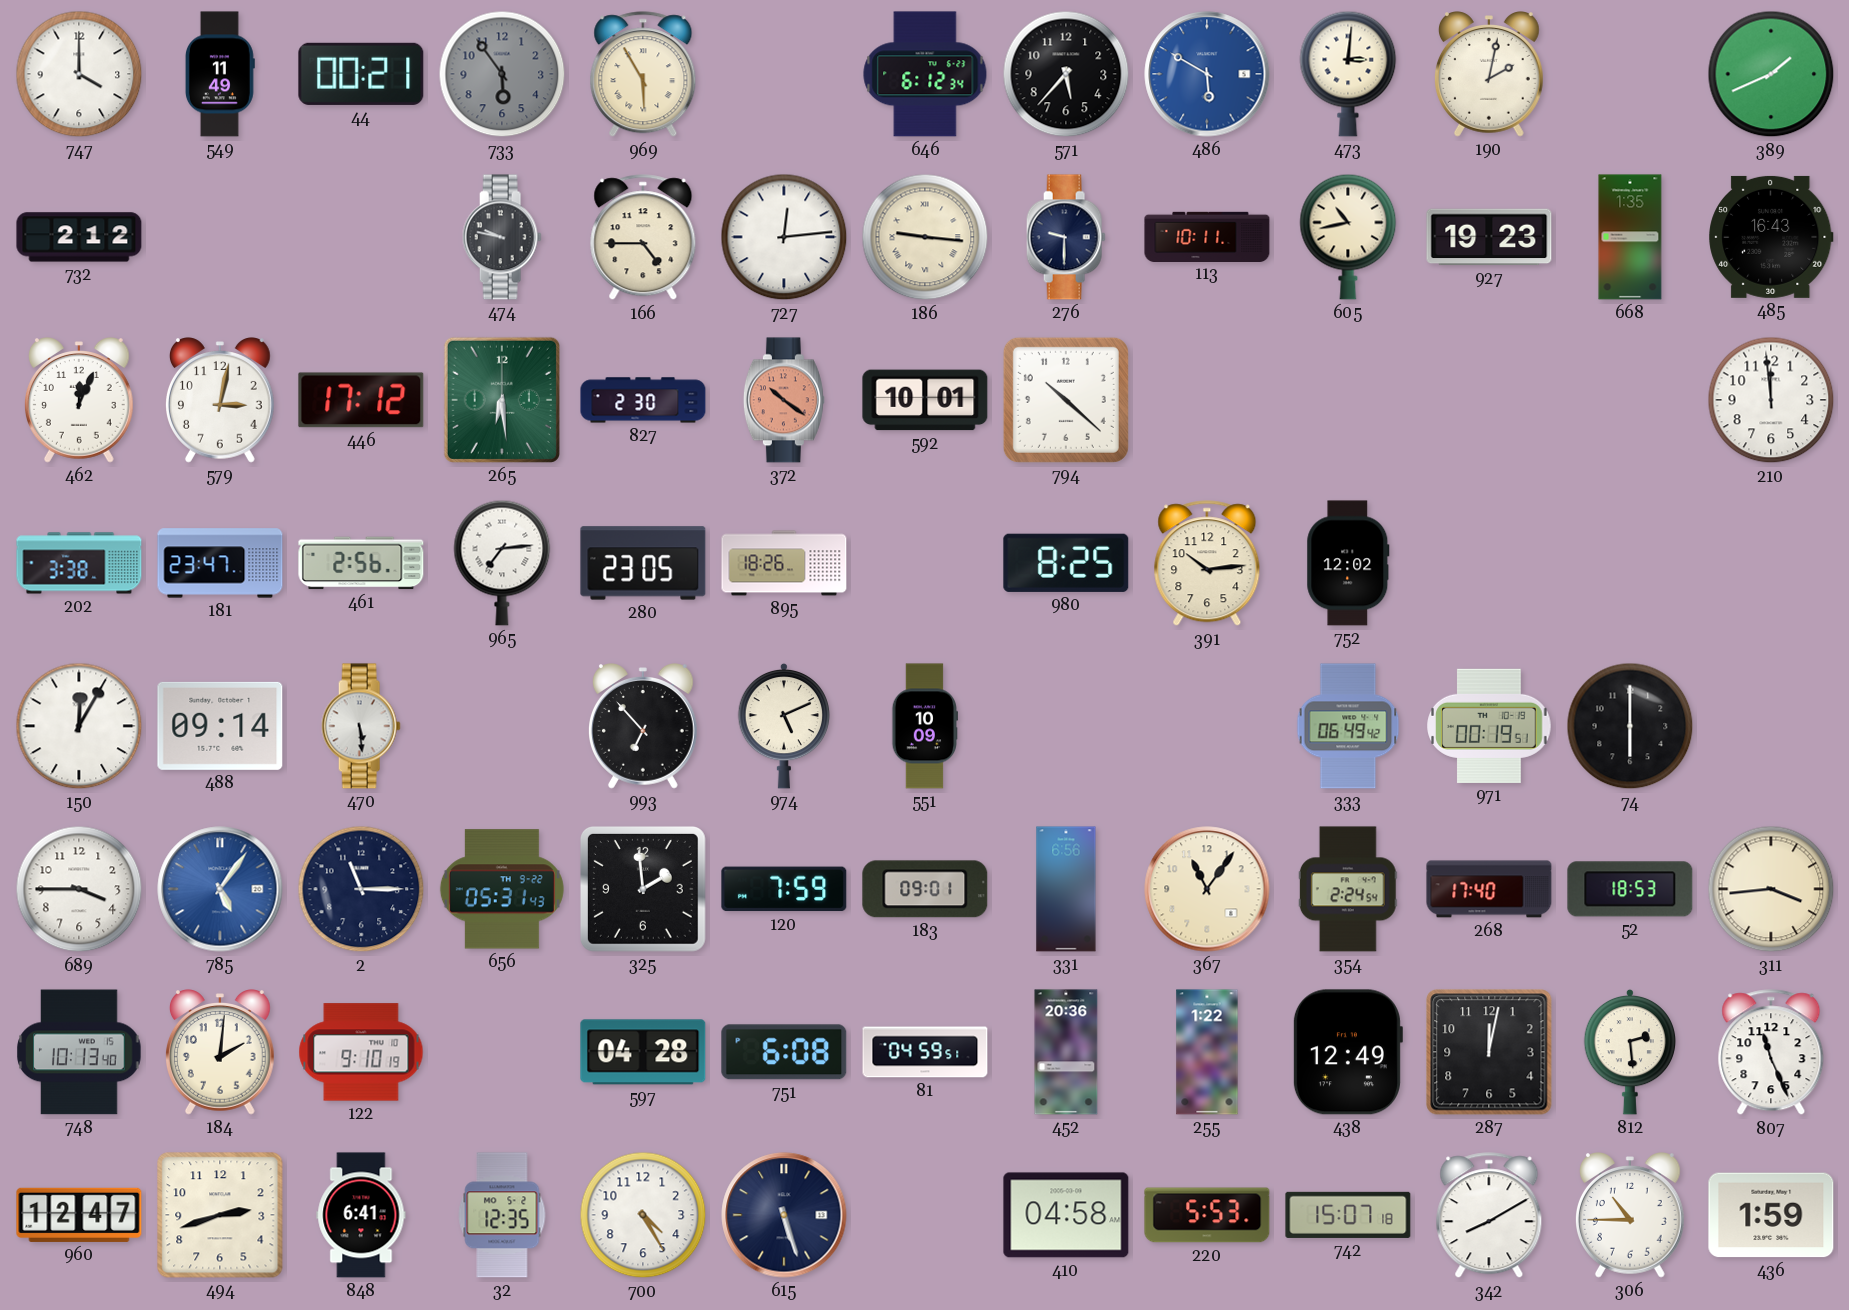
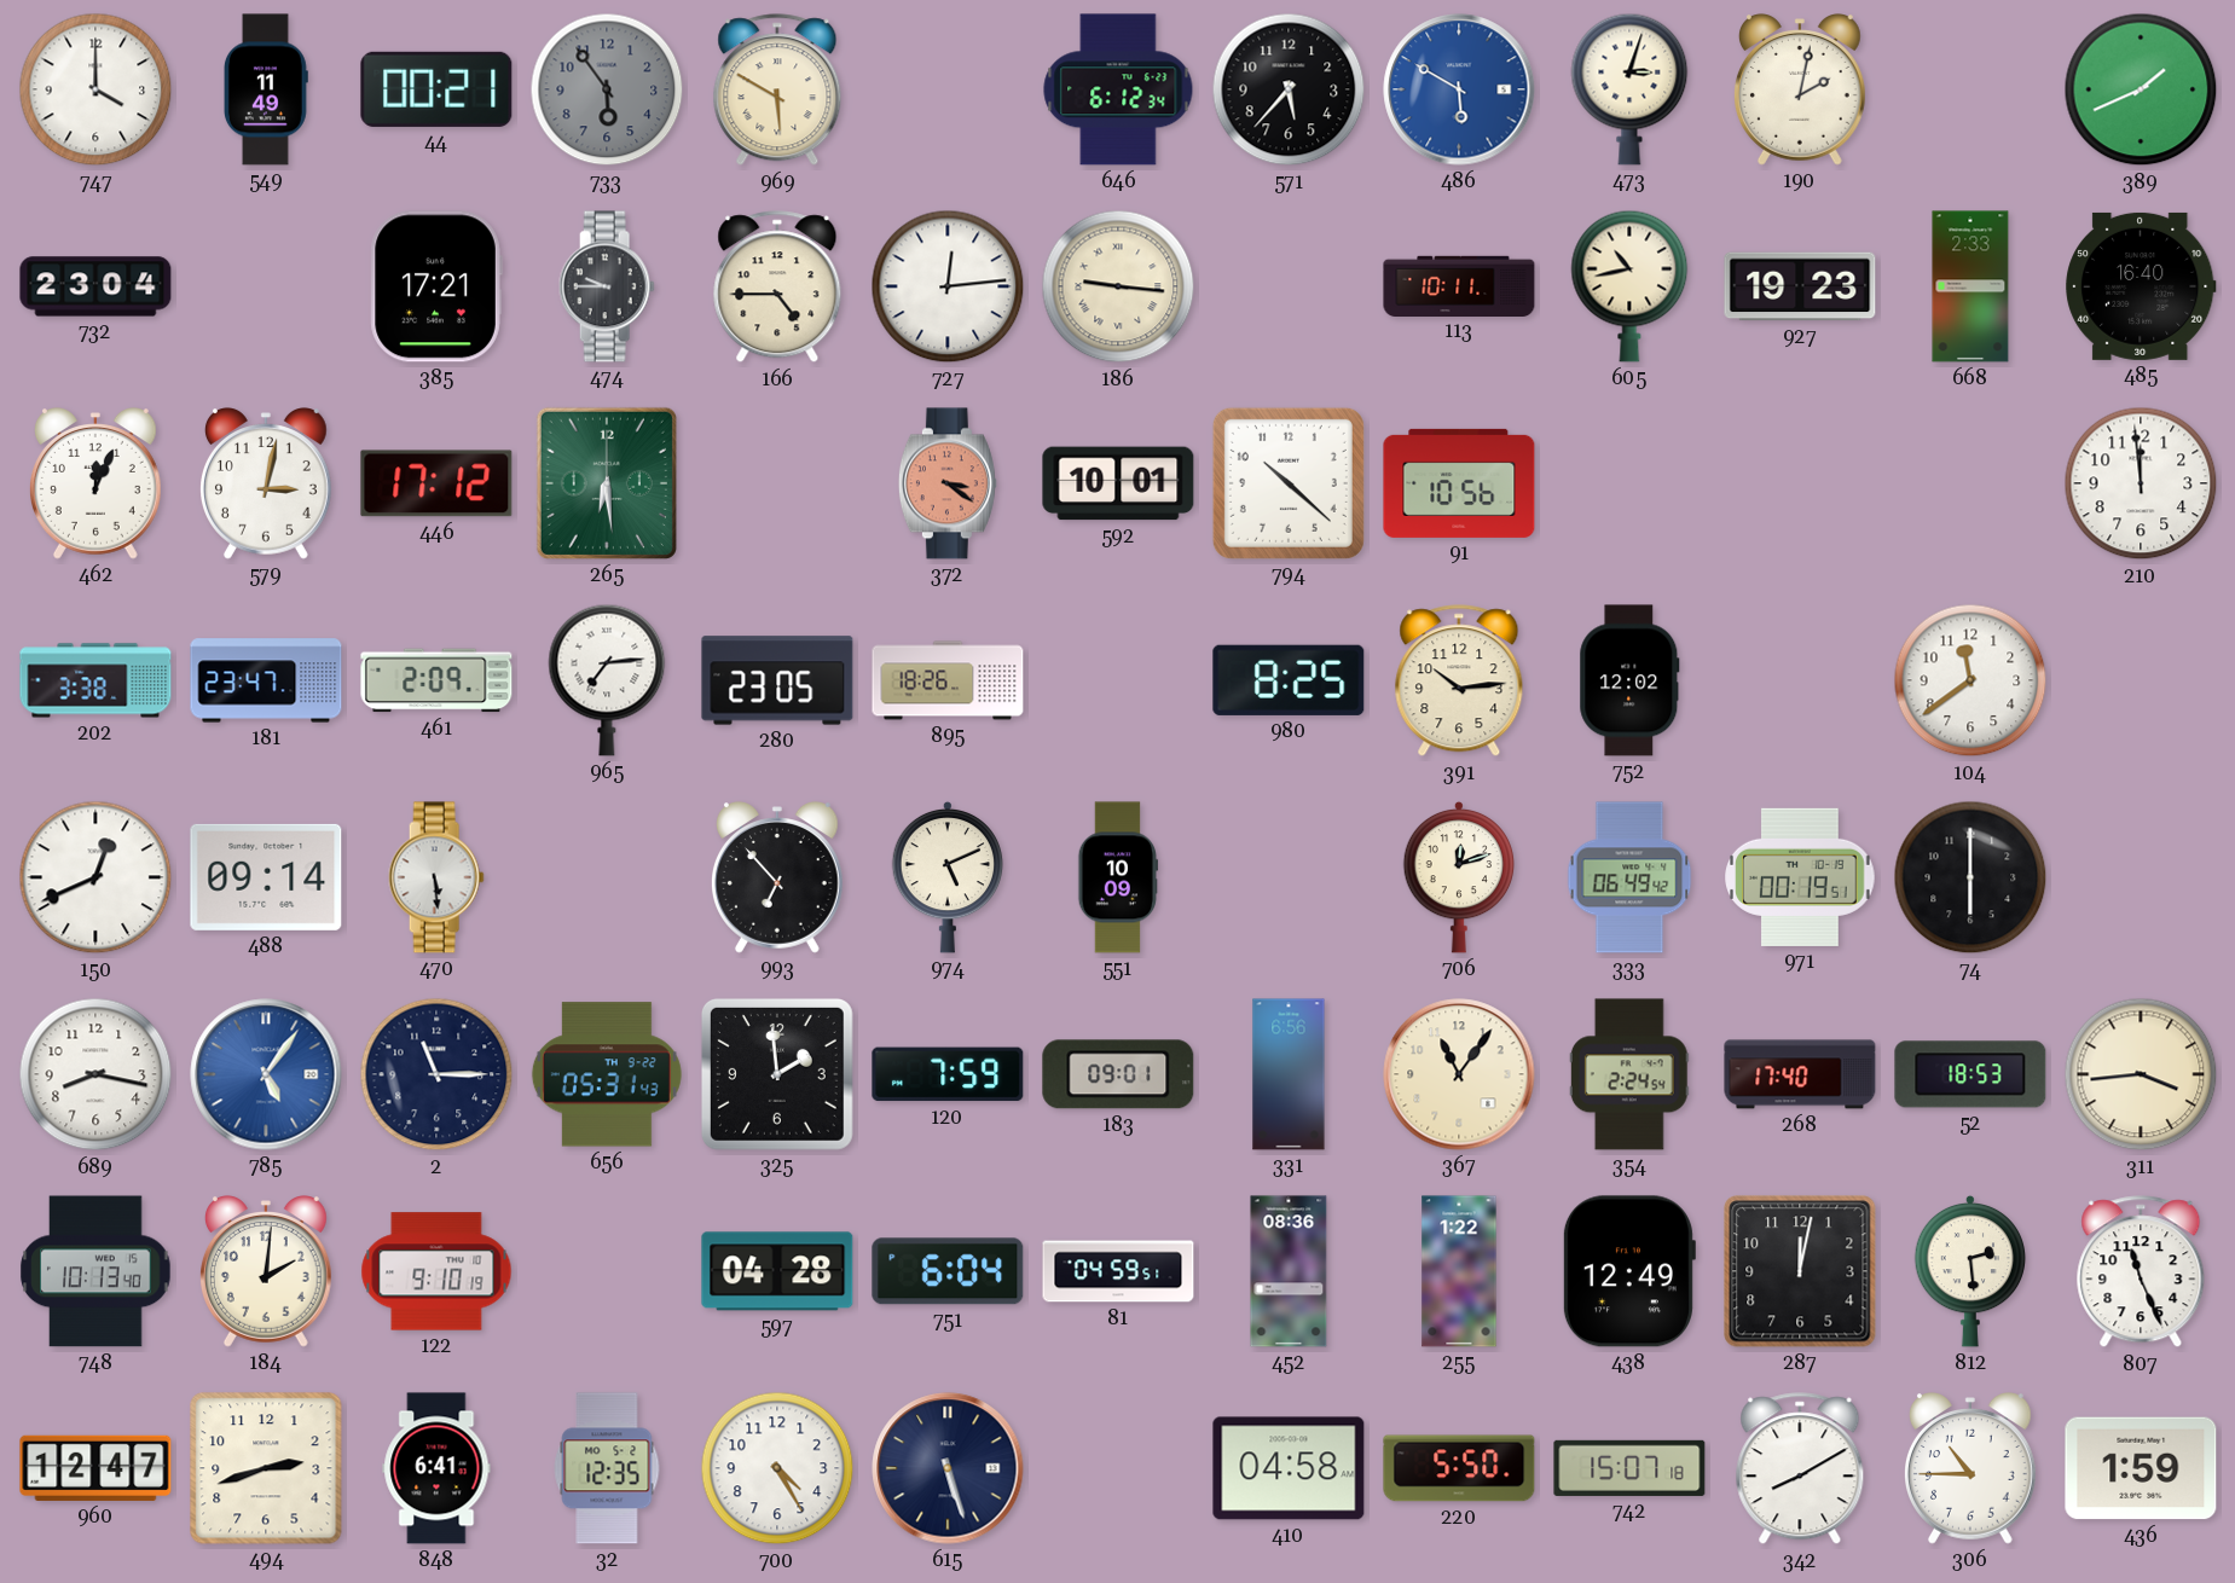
969: 5:55 -> 5:50 (777, 91)
473: 3:01 -> 3:03 (1629, 89)
732: 2:12 -> 23:04 (95, 286)
385: none -> 17:21 (436, 286)
474: 9:47 -> 9:45 (607, 286)
276: 9:30 -> none (1066, 237)
668: 1:35 -> 2:33 (1970, 286)
485: 16:43 -> 16:40 (2141, 286)
827: 2:30 -> none (643, 400)
372: 10:21 -> 3:21 (948, 483)
91: none -> 10:56 (1459, 483)
461: 2:56 -> 2:09 (436, 680)
104: none -> 11:39 (1970, 680)
150: 12:05 -> 12:41 (95, 877)
706: none -> 12:12 (1459, 877)
689: 3:45 -> 8:17 (95, 1074)
751: 6:08 -> 6:04 (948, 1271)
452: 20:36 -> 08:36 (1289, 1271)
220: 5:53 -> 5:50 (1459, 1468)
